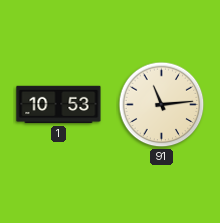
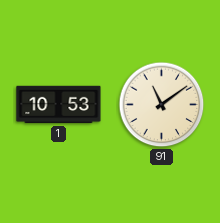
91: 11:14 -> 11:09 (162, 105)
